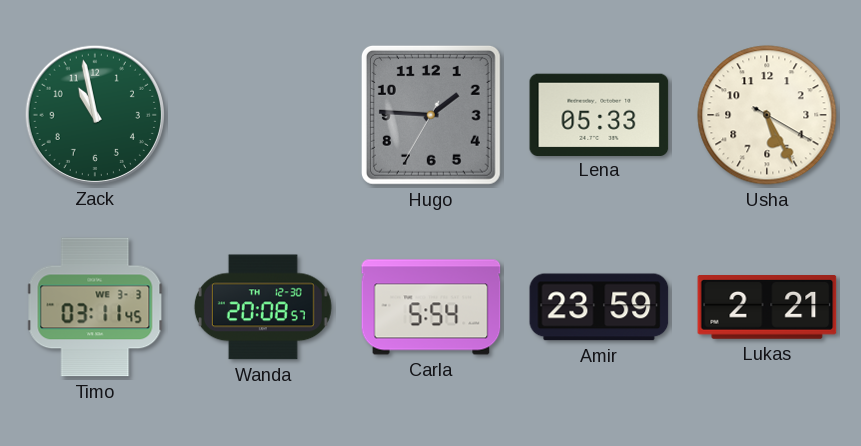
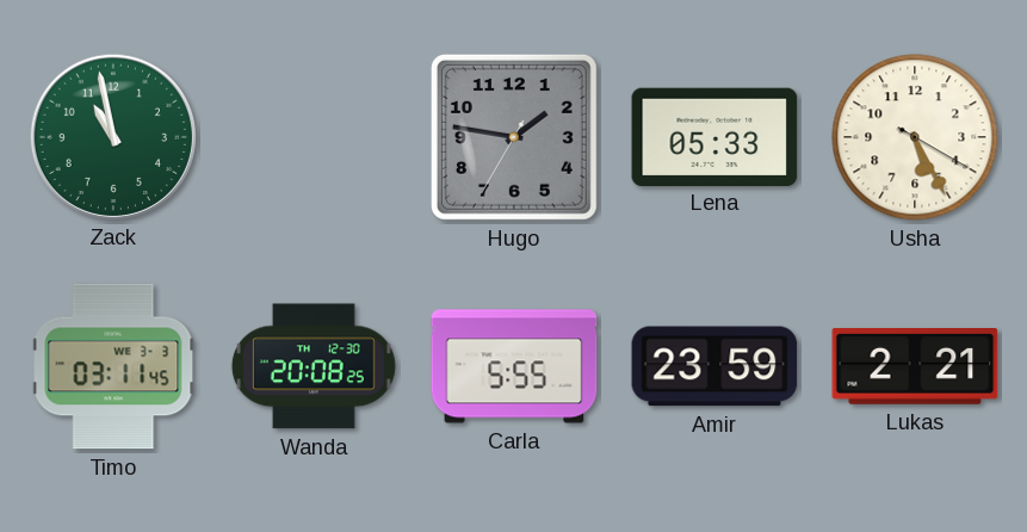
Hugo: 1:45 -> 1:46 (514, 137)
Wanda: 20:08:57 -> 20:08:25 (314, 366)
Carla: 5:54 -> 5:55 (514, 366)
